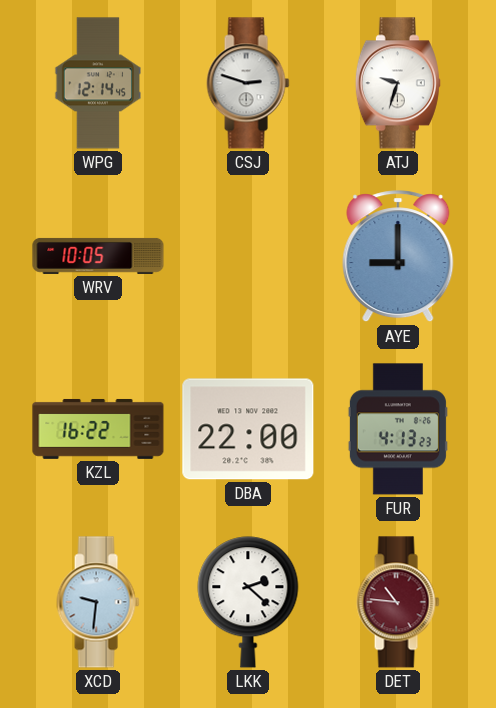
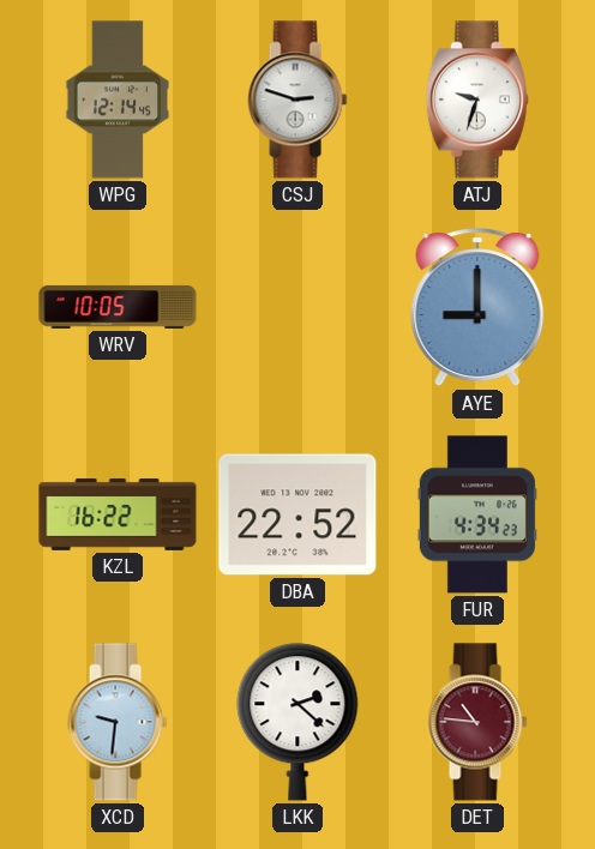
DBA: 22:00 -> 22:52 (297, 514)
FUR: 4:13 -> 4:34 (477, 514)
